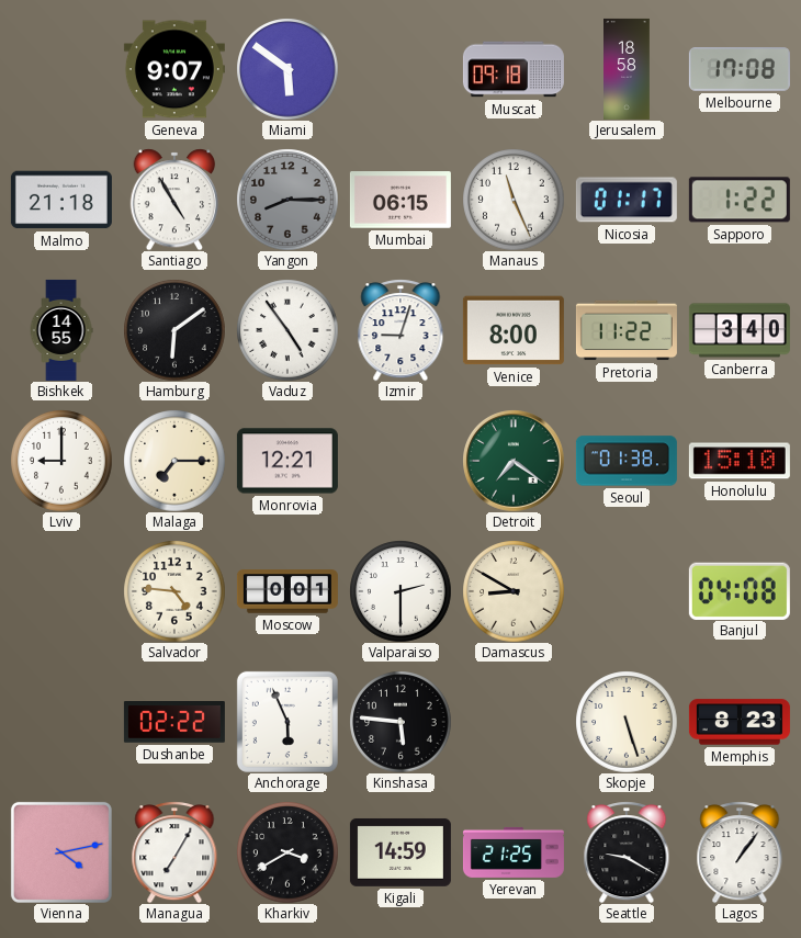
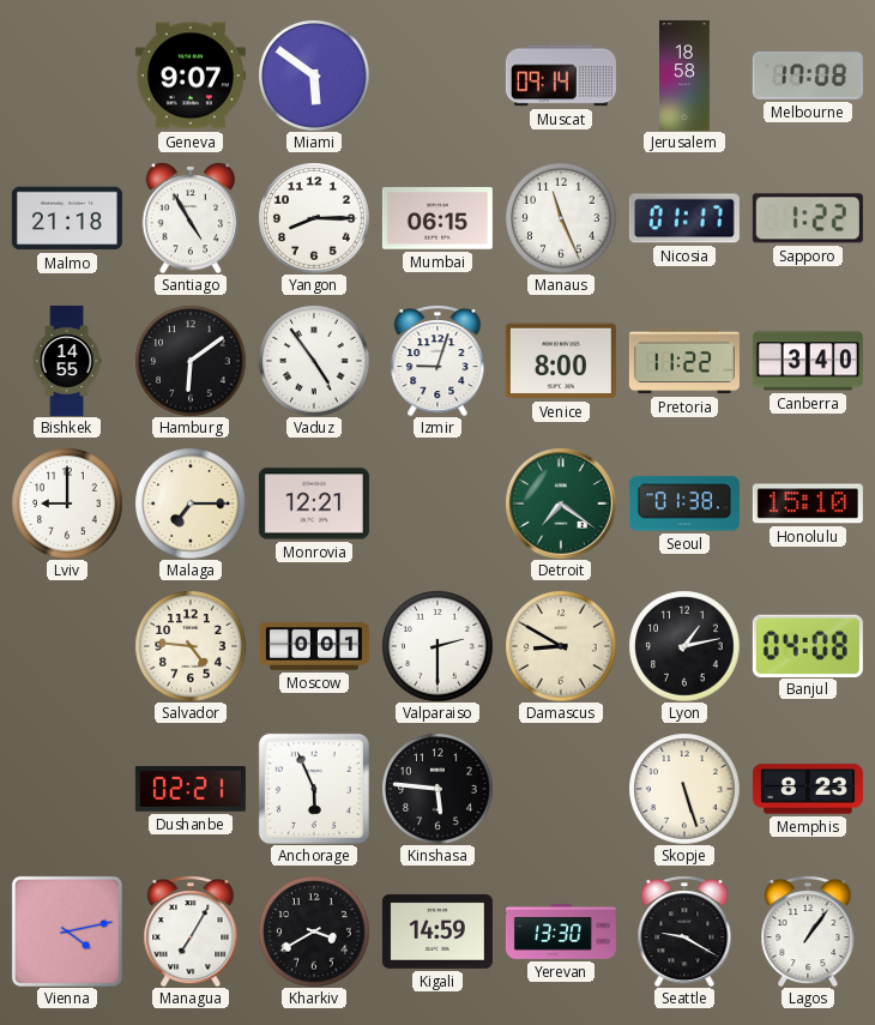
Muscat: 09:18 -> 09:14 (561, 76)
Yangon dial: grey -> white (314, 218)
Lyon: none -> 1:13 (684, 646)
Dushanbe: 02:22 -> 02:21 (191, 790)
Yerevan: 21:25 -> 13:30 (561, 931)
